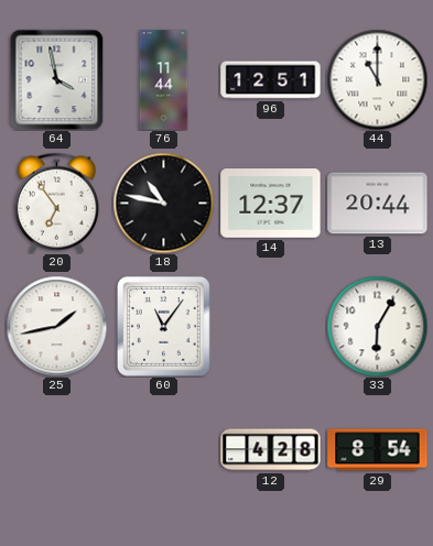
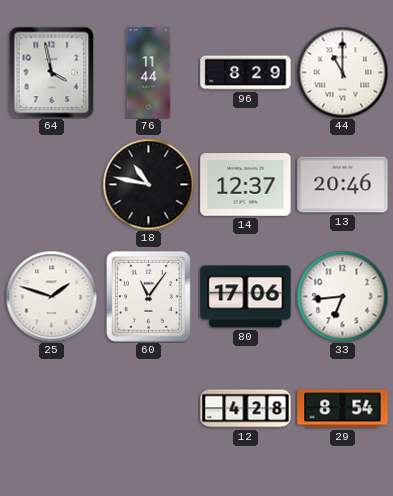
96: 12:51 -> 8:29 (246, 73)
20: 6:54 -> none (56, 203)
13: 20:44 -> 20:46 (343, 185)
25: 1:43 -> 1:48 (51, 296)
80: none -> 17:06 (246, 297)
33: 6:05 -> 6:44 (342, 296)
